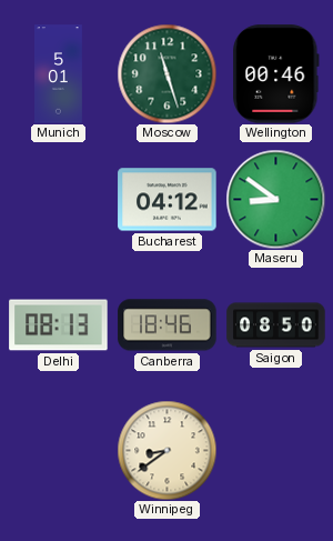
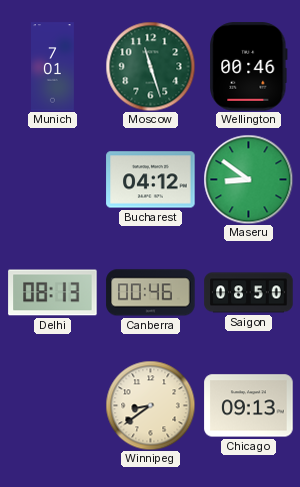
Munich: 5:01 -> 7:01 (53, 67)
Canberra: 18:46 -> 00:46 (151, 293)
Chicago: none -> 09:13 (249, 406)
